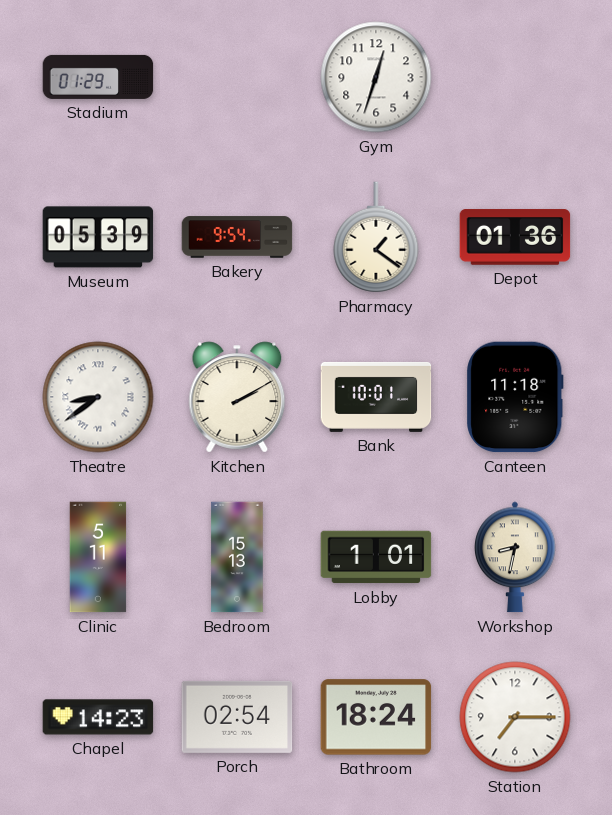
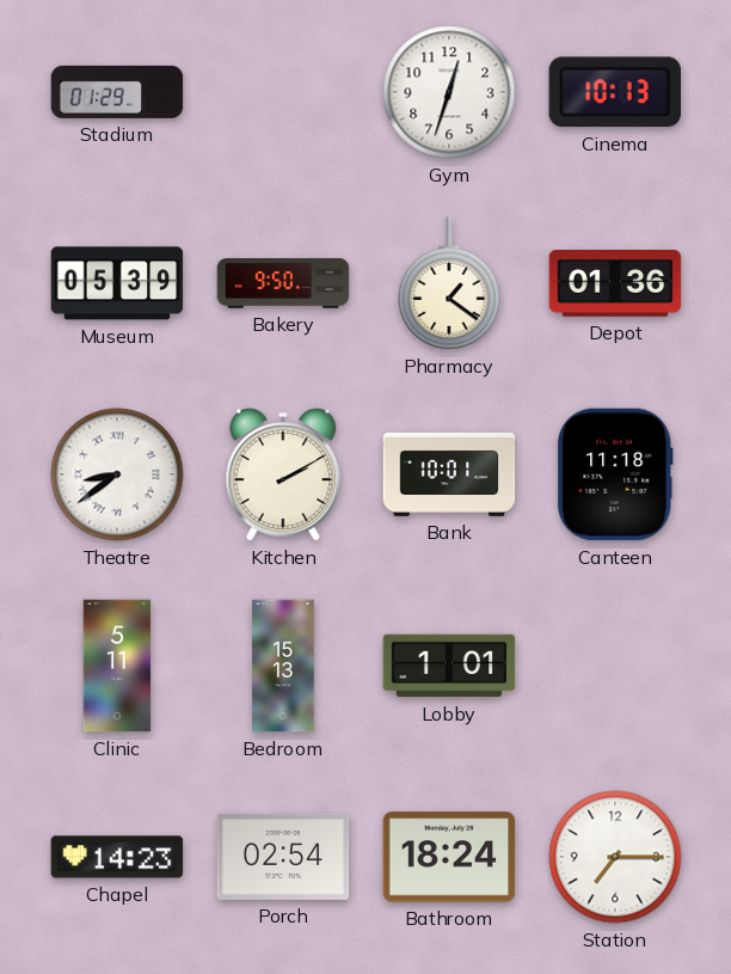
Cinema: none -> 10:13 (615, 92)
Bakery: 9:54 -> 9:50 (283, 283)
Workshop: 8:32 -> none (516, 557)
